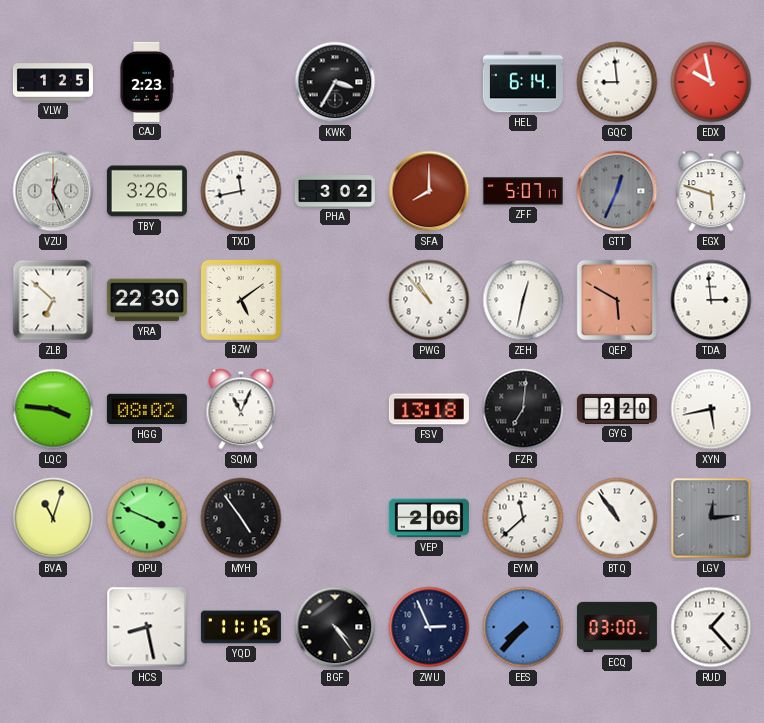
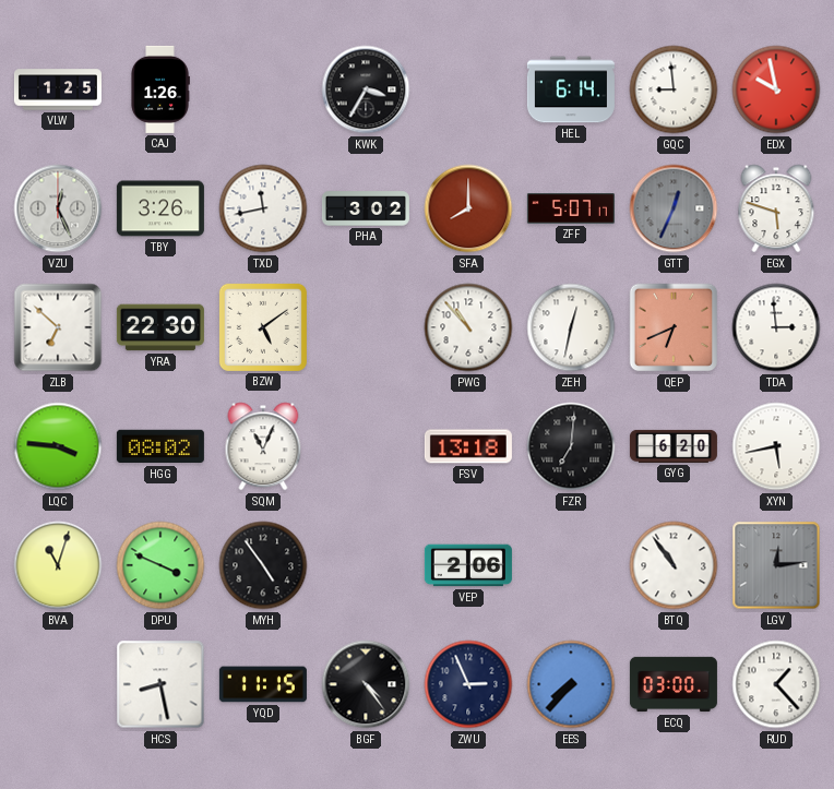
CAJ: 2:23 -> 1:26 (160, 89)
QEP: 5:50 -> 6:41 (674, 327)
GYG: 2:20 -> 6:20 (674, 446)
EYM: 11:38 -> none (523, 518)
